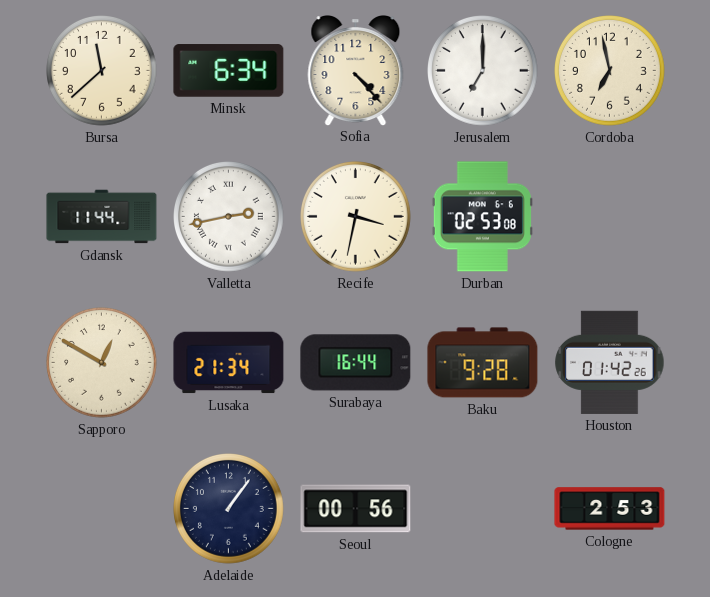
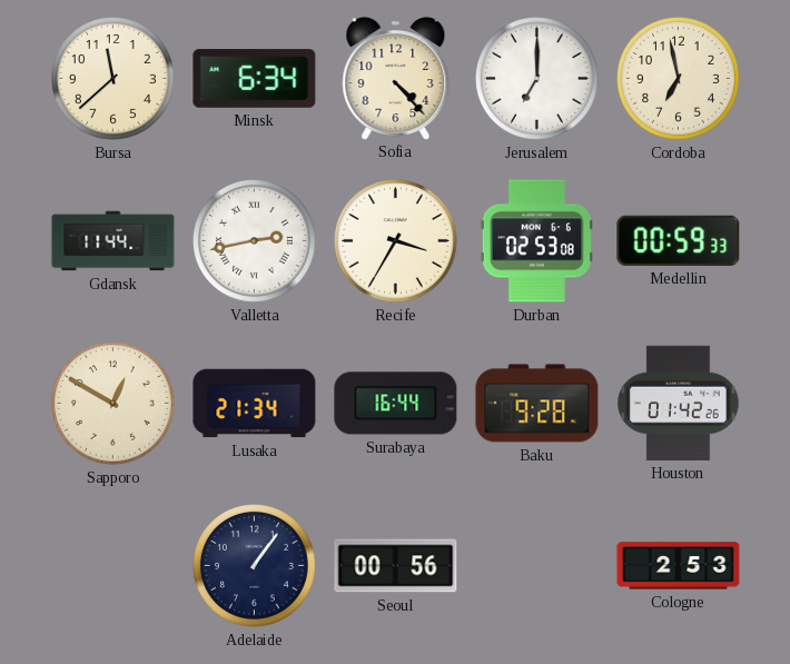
Recife: 3:32 -> 3:35 (396, 241)
Medellin: none -> 00:59 (679, 240)
